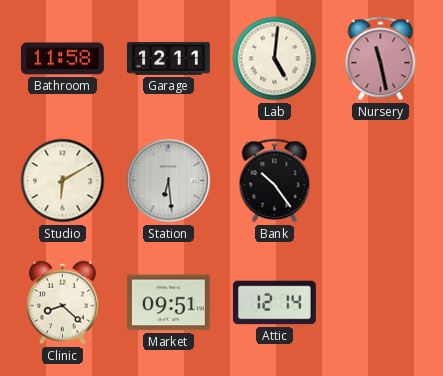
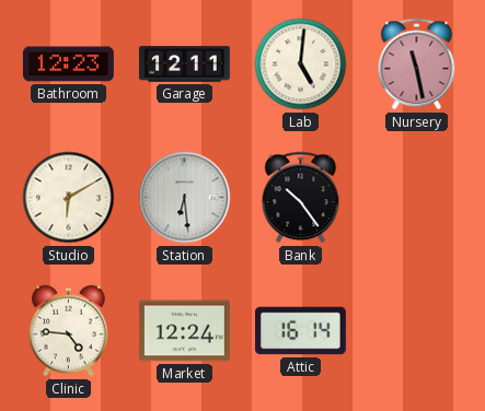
Bathroom: 11:58 -> 12:23 (68, 64)
Clinic: 8:22 -> 4:46 (69, 331)
Market: 09:51 -> 12:24 (184, 331)
Attic: 12:14 -> 16:14 (300, 331)
